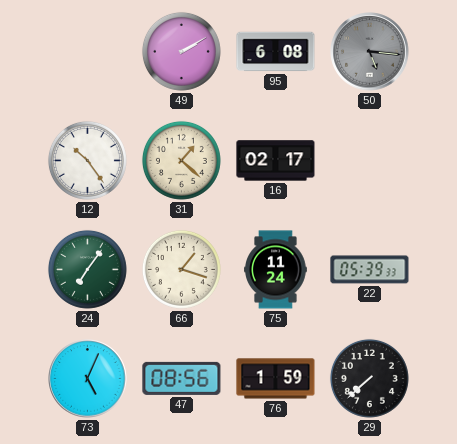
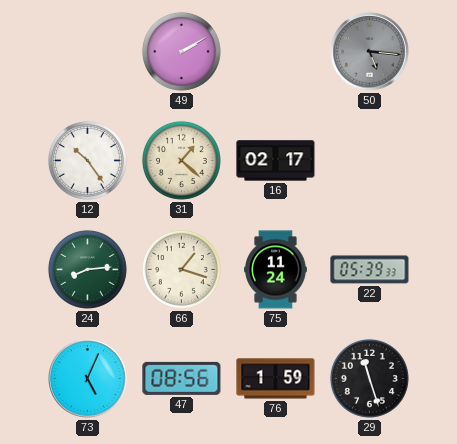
95: 6:08 -> none (276, 52)
24: 7:06 -> 8:14 (87, 269)
29: 7:38 -> 11:27 (369, 378)
